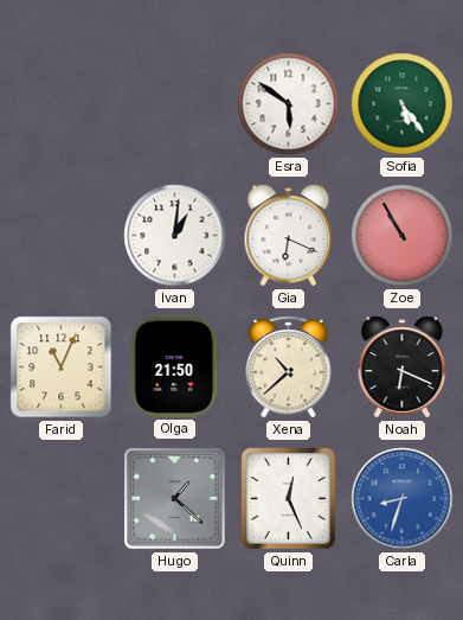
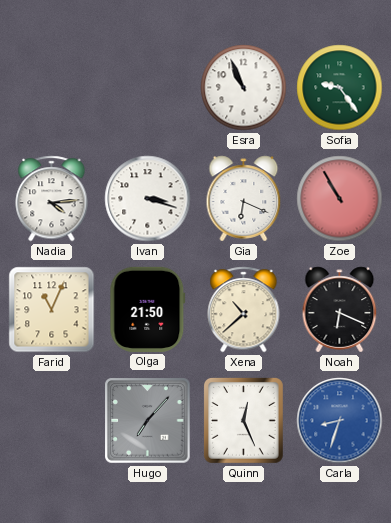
Esra: 5:51 -> 10:56 (244, 88)
Sofia: 5:24 -> 9:24 (340, 88)
Nadia: none -> 4:14 (52, 199)
Ivan: 1:01 -> 3:18 (148, 199)
Hugo: 1:22 -> 7:07 (148, 421)
